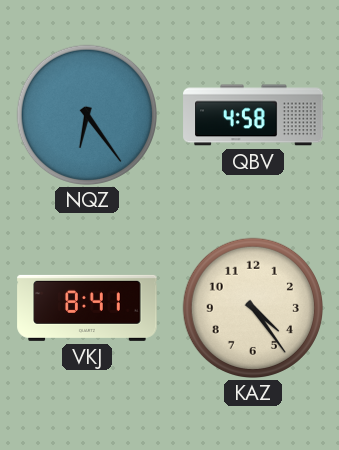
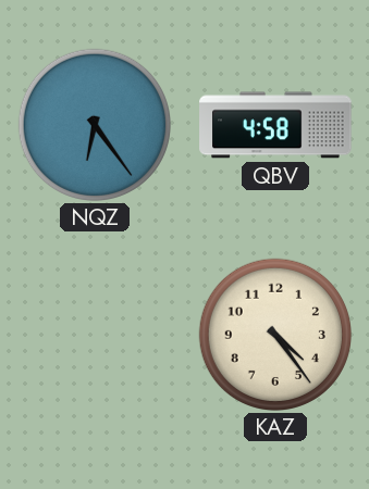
VKJ: 8:41 -> none (87, 308)
